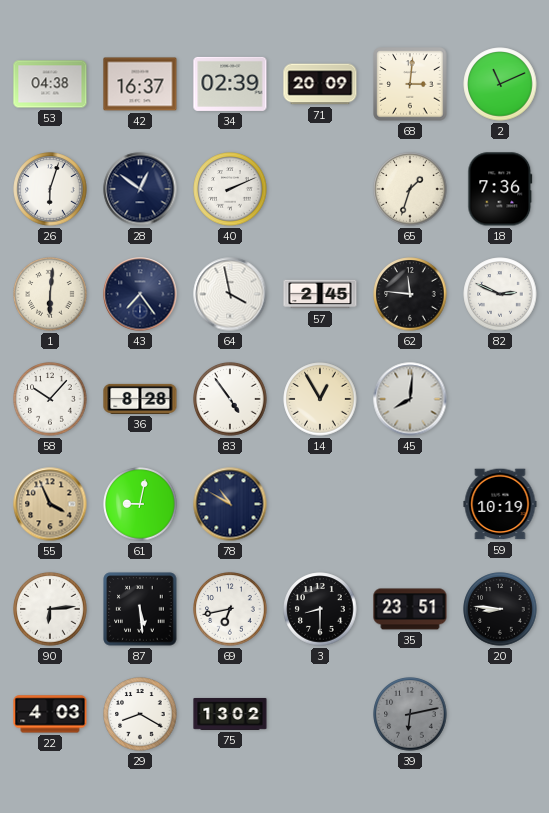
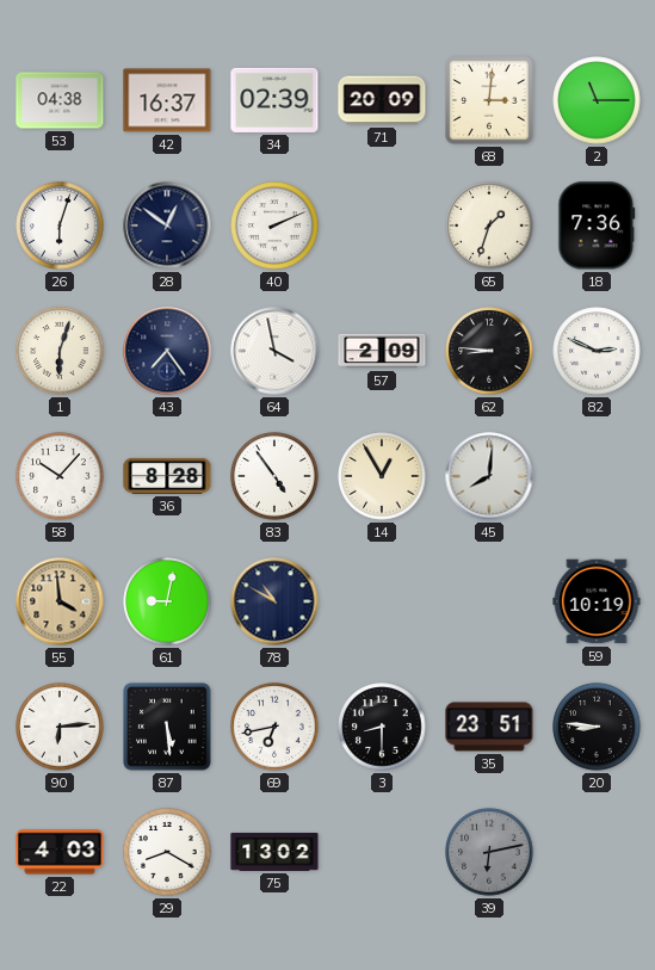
2: 11:11 -> 11:15 (597, 100)
1: 6:01 -> 6:03 (60, 351)
57: 2:45 -> 2:09 (382, 351)
62: 11:46 -> 8:46 (489, 351)
55: 3:56 -> 3:59 (60, 601)
